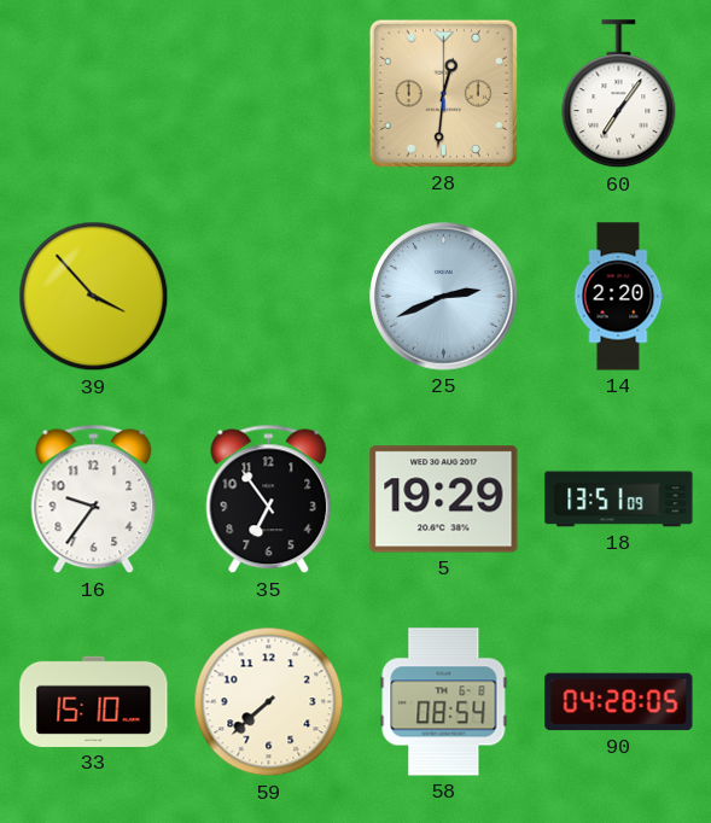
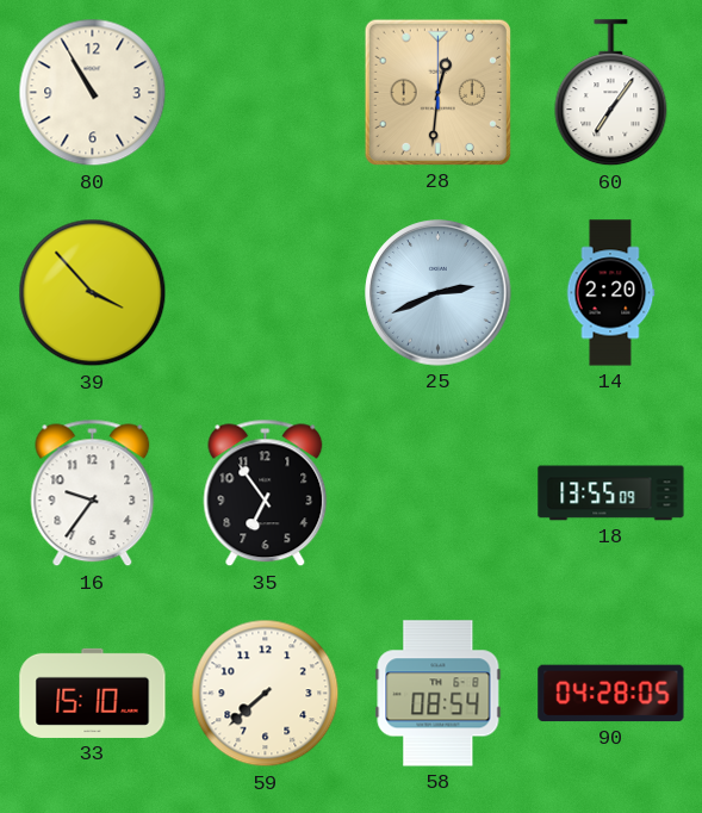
80: none -> 10:55 (93, 93)
5: 19:29 -> none (444, 500)
18: 13:51 -> 13:55 (611, 494)
